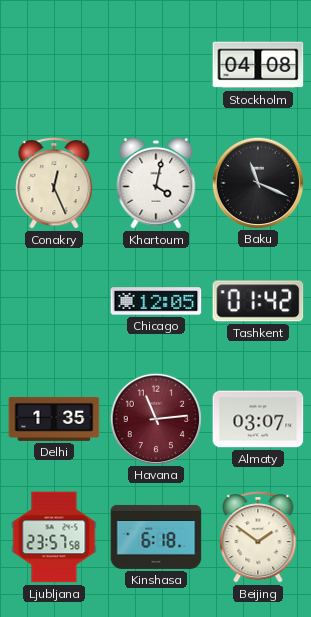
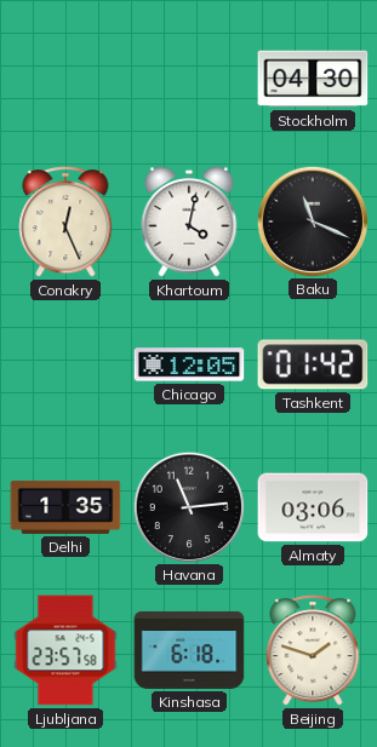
Stockholm: 04:08 -> 04:30 (313, 79)
Havana dial: burgundy -> black (188, 506)
Almaty: 03:07 -> 03:06 (313, 507)
Beijing: 1:51 -> 1:48 (313, 650)
